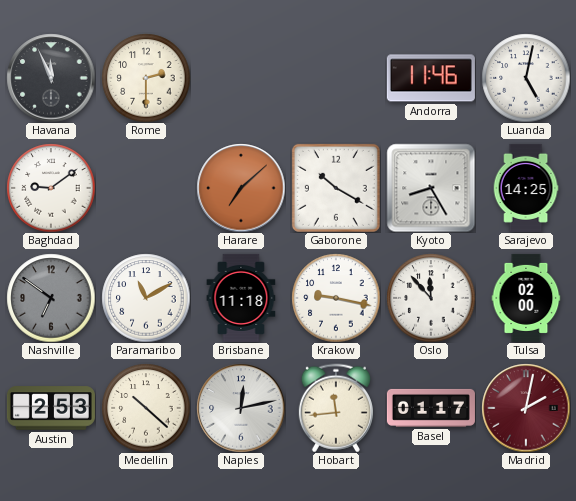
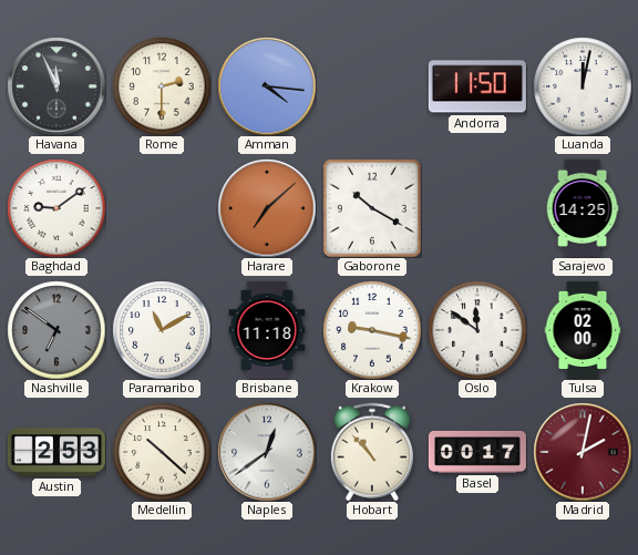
Amman: none -> 4:16 (267, 86)
Andorra: 11:46 -> 11:50 (477, 86)
Luanda: 5:02 -> 12:02 (583, 86)
Kyoto: 8:25 -> none (431, 188)
Oslo: 11:53 -> 11:51 (477, 330)
Naples: 12:13 -> 12:39 (267, 452)
Hobart: 11:44 -> 10:53 (372, 452)
Basel: 01:17 -> 00:17 (477, 452)
